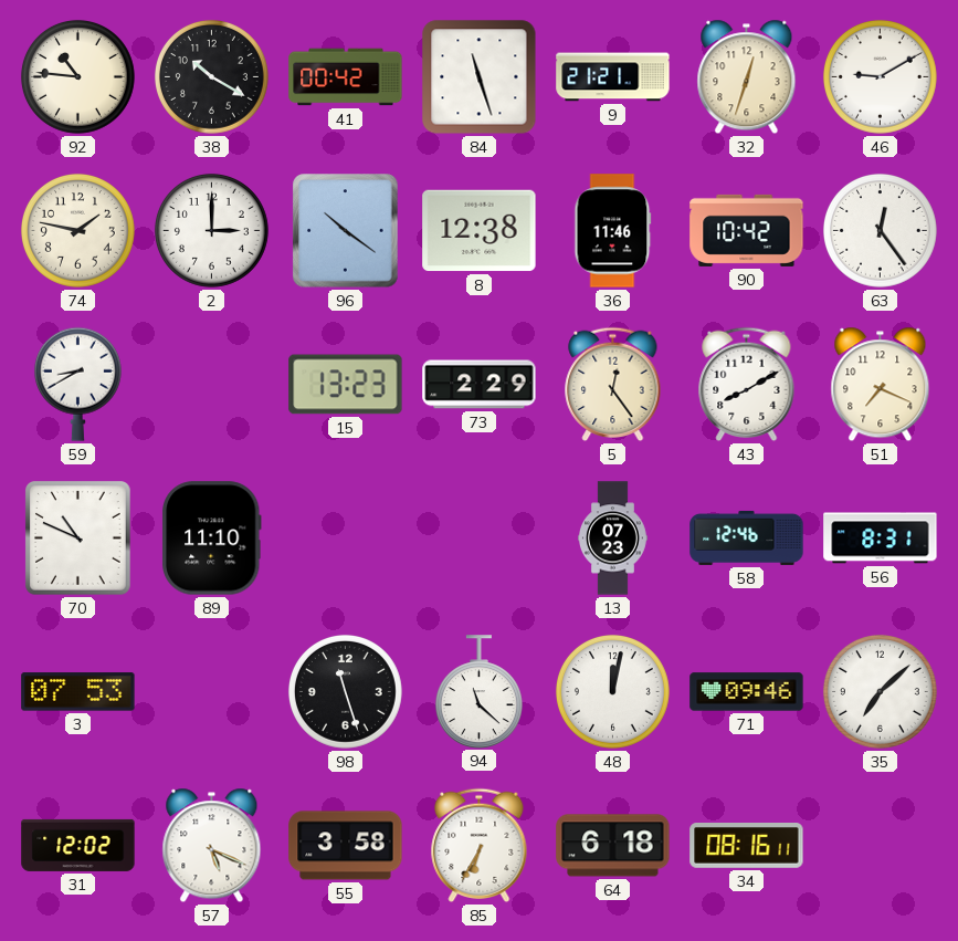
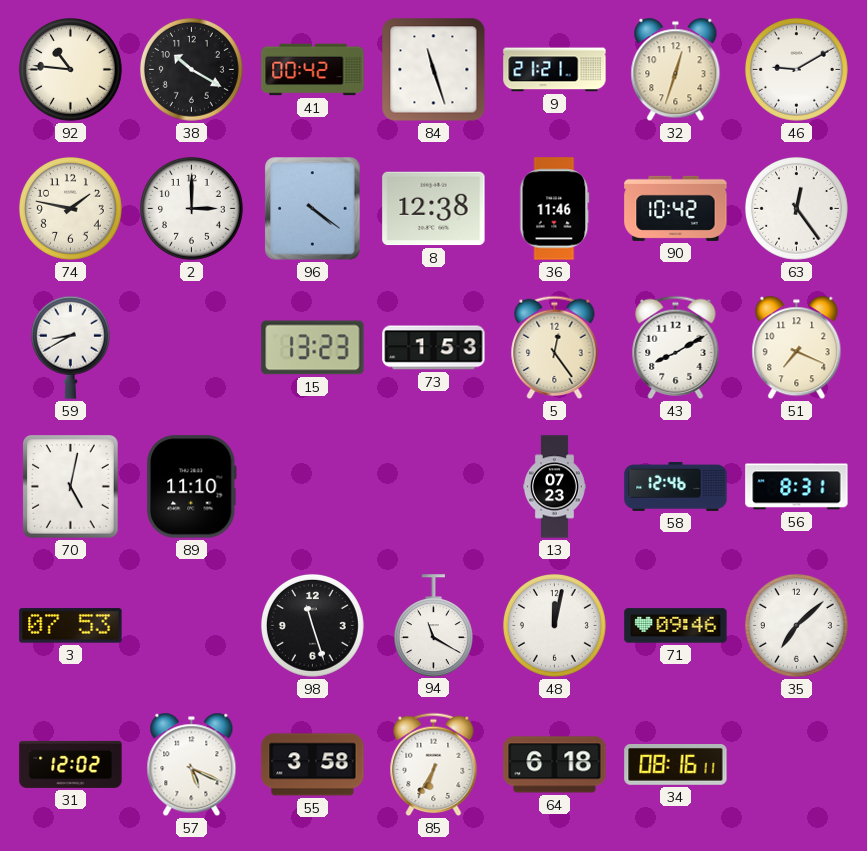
96: 10:21 -> 4:21 (313, 209)
73: 2:29 -> 1:53 (434, 348)
70: 10:49 -> 5:02 (71, 487)
94: 11:22 -> 11:20 (433, 625)
